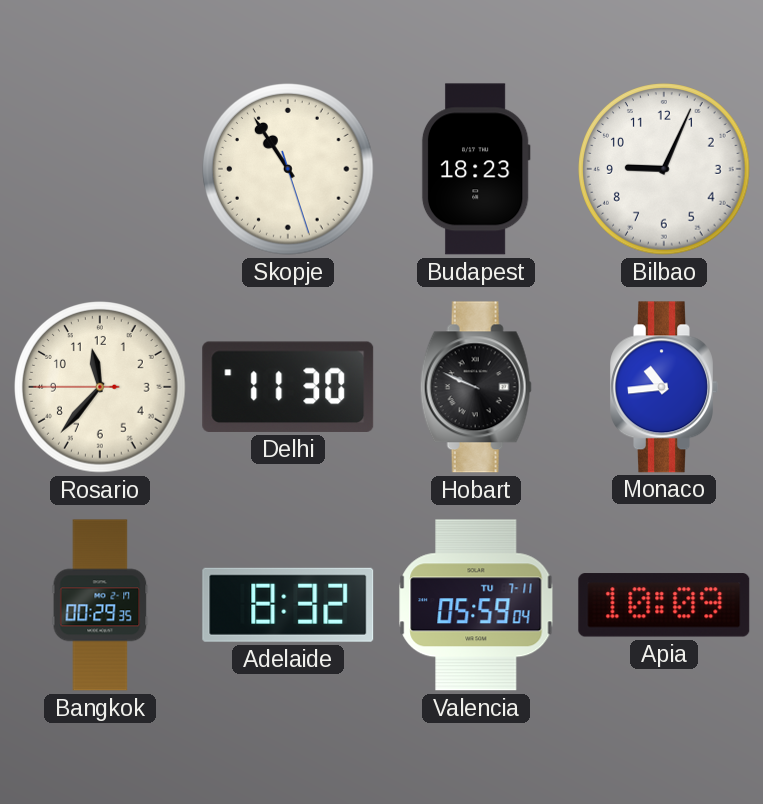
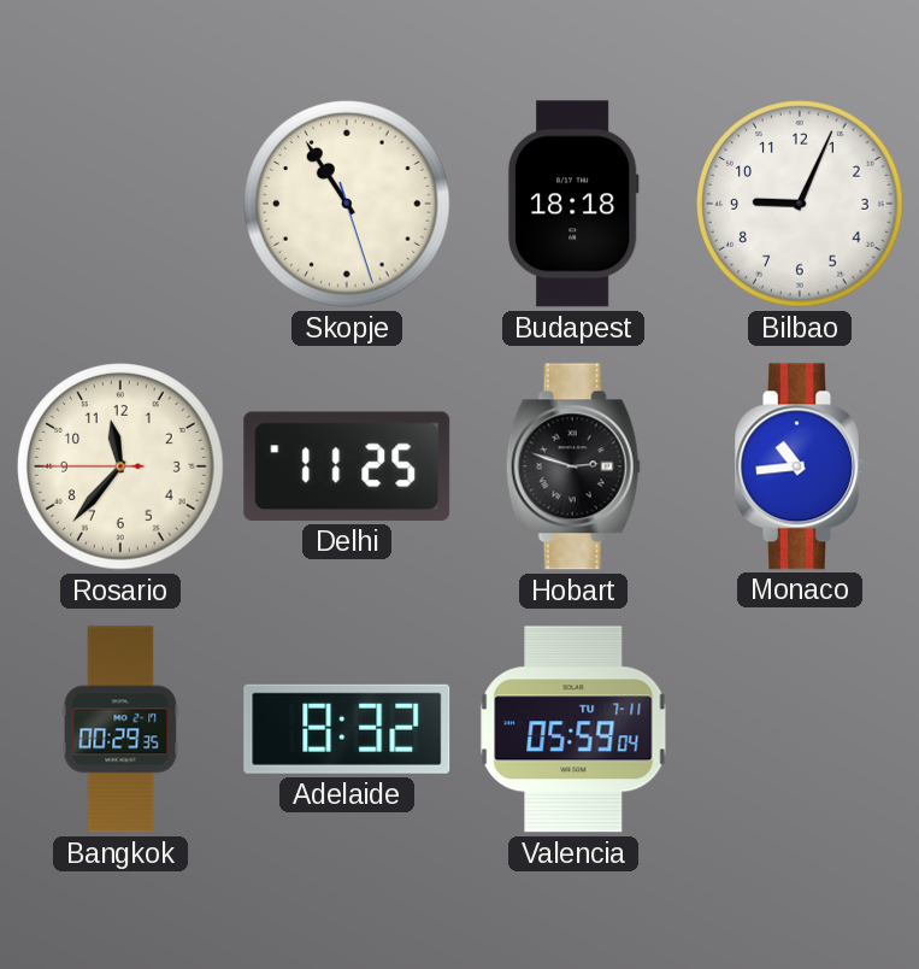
Budapest: 18:23 -> 18:18 (573, 204)
Delhi: 11:30 -> 11:25 (347, 466)
Hobart: 9:49 -> 2:48 (573, 466)
Apia: 10:09 -> none (664, 605)
